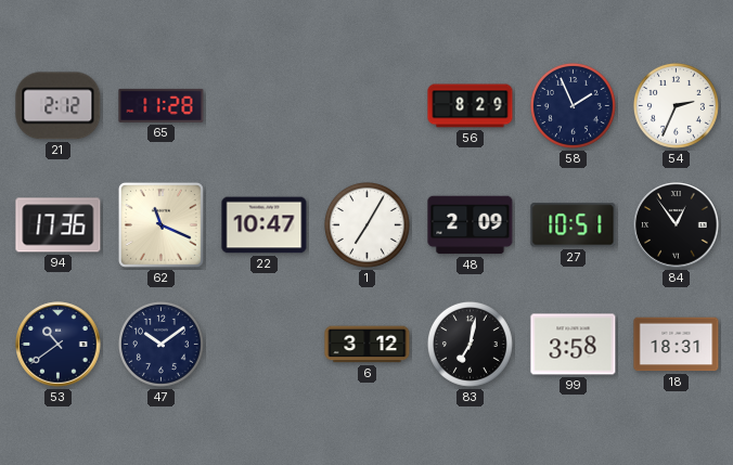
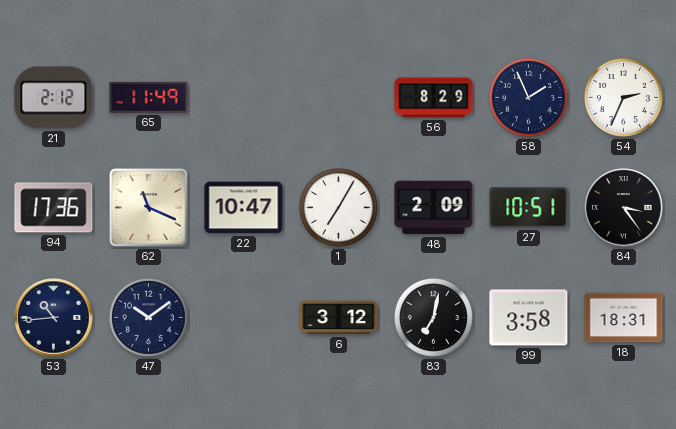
65: 11:28 -> 11:49 (149, 97)
84: 12:54 -> 3:24 (624, 208)
53: 10:39 -> 10:44 (54, 318)
